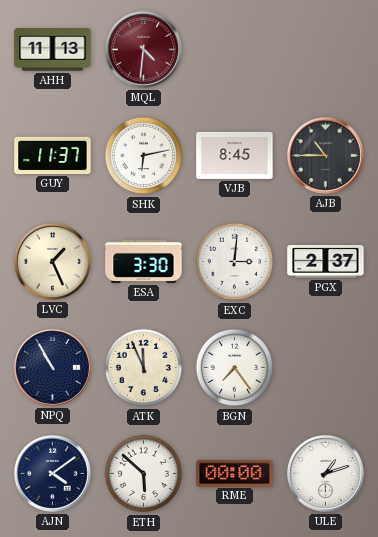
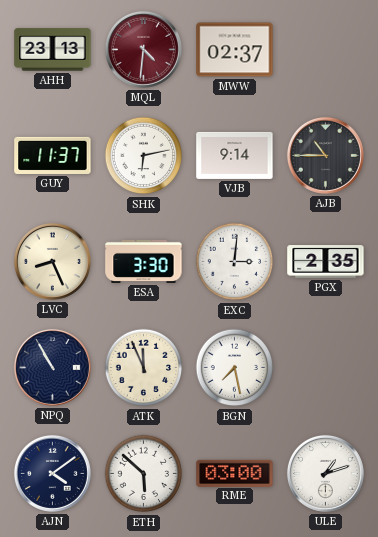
AHH: 11:13 -> 23:13 (53, 50)
MWW: none -> 02:37 (235, 50)
VJB: 8:45 -> 9:14 (235, 155)
LVC: 1:26 -> 8:26 (52, 261)
PGX: 2:37 -> 2:35 (326, 262)
BGN: 7:24 -> 7:28 (235, 368)
RME: 00:00 -> 03:00 (235, 473)
